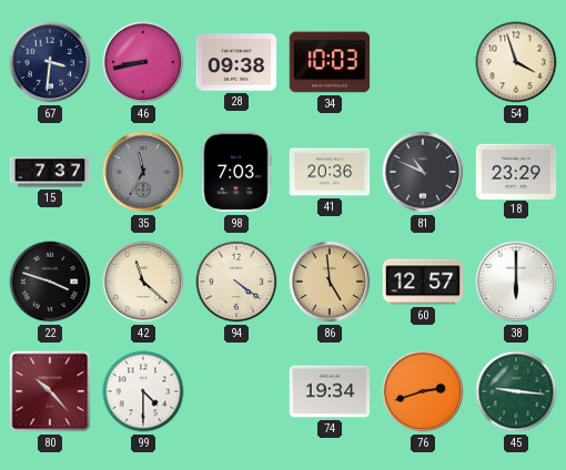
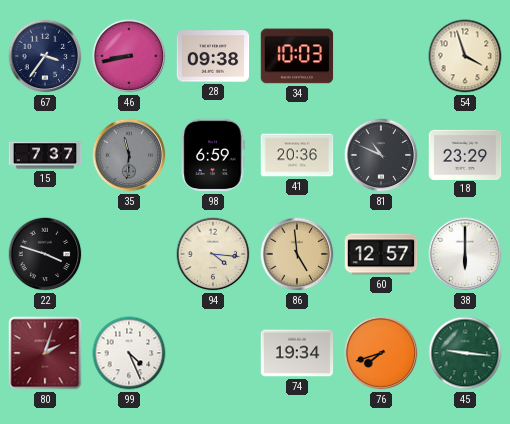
67: 3:31 -> 3:36 (45, 56)
35: 11:35 -> 11:31 (129, 155)
98: 7:03 -> 6:59 (213, 155)
42: 11:22 -> none (143, 282)
94: 4:21 -> 4:16 (213, 254)
80: 10:23 -> 2:03 (45, 353)
99: 4:30 -> 4:26 (129, 353)
76: 2:42 -> 7:42 (381, 353)
